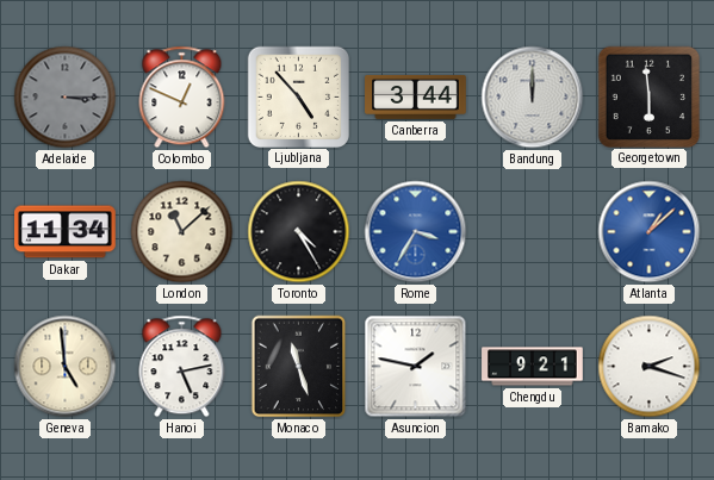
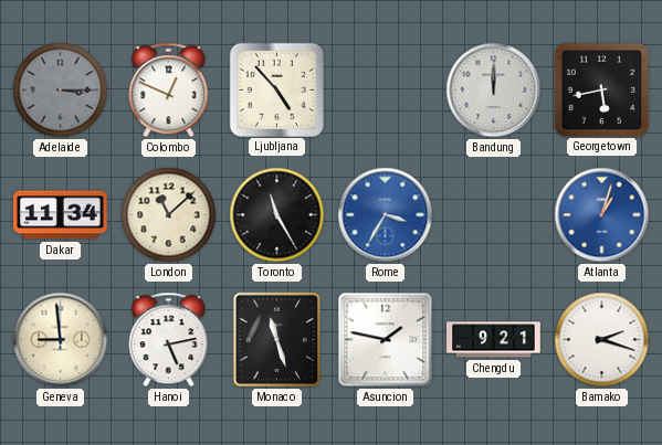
Canberra: 3:44 -> none (416, 98)
Georgetown: 5:59 -> 5:43 (601, 89)
Toronto: 4:25 -> 11:25 (277, 215)
Atlanta: 1:08 -> 1:03 (602, 215)
Geneva: 4:59 -> 8:59 (61, 340)
